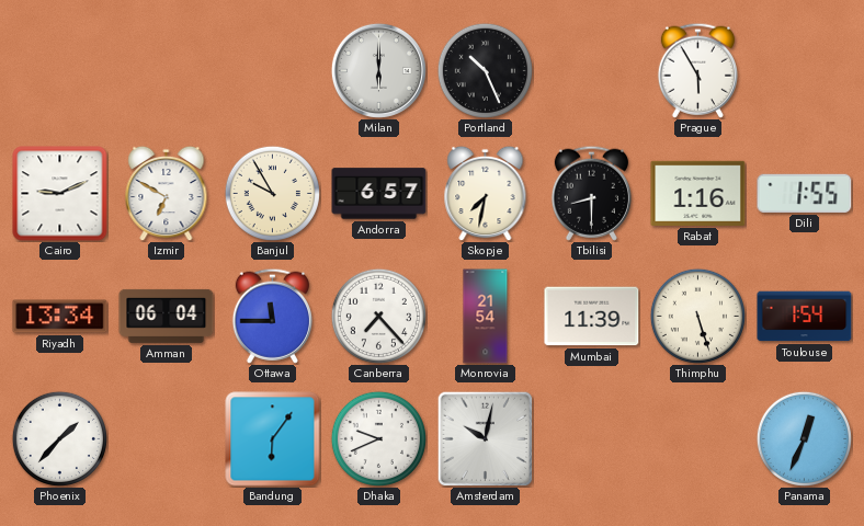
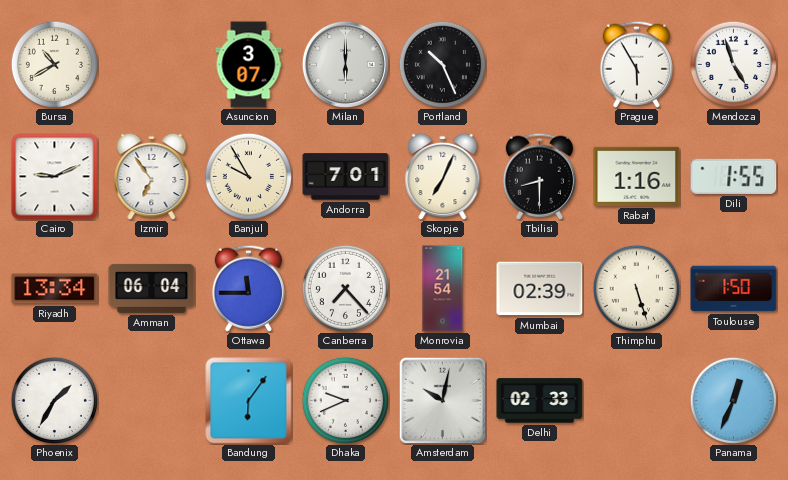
Bursa: none -> 10:40 (54, 64)
Asuncion: none -> 3:07 (249, 65)
Mendoza: none -> 4:57 (733, 64)
Izmir: 6:50 -> 6:54 (152, 176)
Andorra: 6:57 -> 7:01 (346, 177)
Skopje: 7:32 -> 7:04 (443, 176)
Mumbai: 11:39 -> 02:39 (540, 289)
Toulouse: 1:54 -> 1:50 (734, 289)
Phoenix: 1:37 -> 1:35 (54, 400)
Delhi: none -> 02:33 (540, 401)
